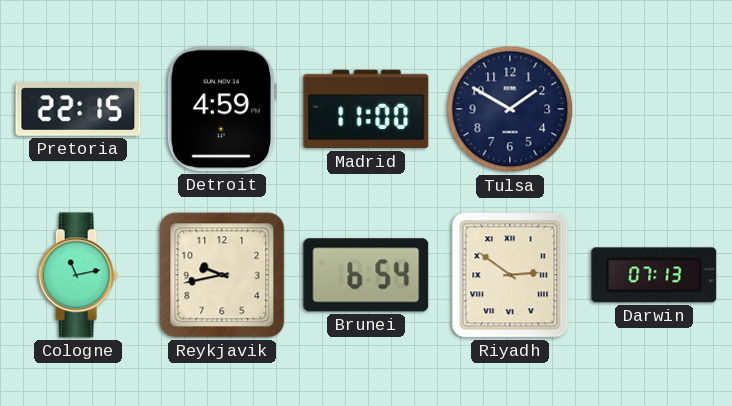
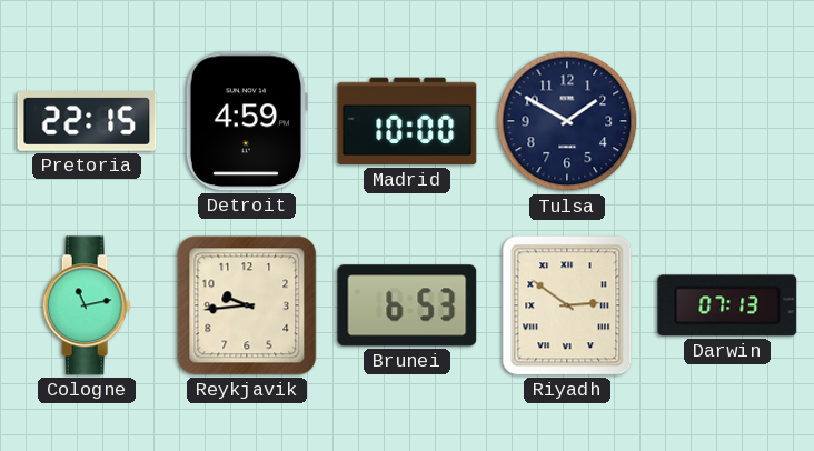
Madrid: 11:00 -> 10:00 (407, 121)
Reykjavik: 9:43 -> 9:44 (247, 305)
Brunei: 6:54 -> 6:53 (407, 305)
